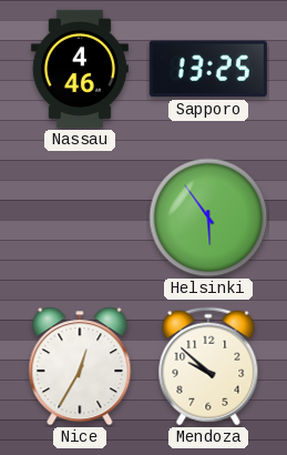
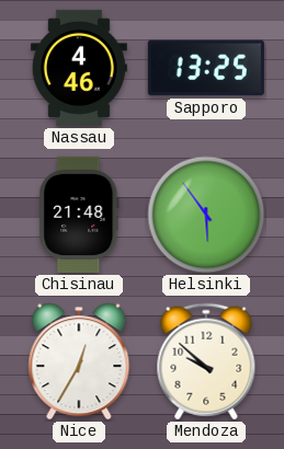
Chisinau: none -> 21:48 (79, 215)
